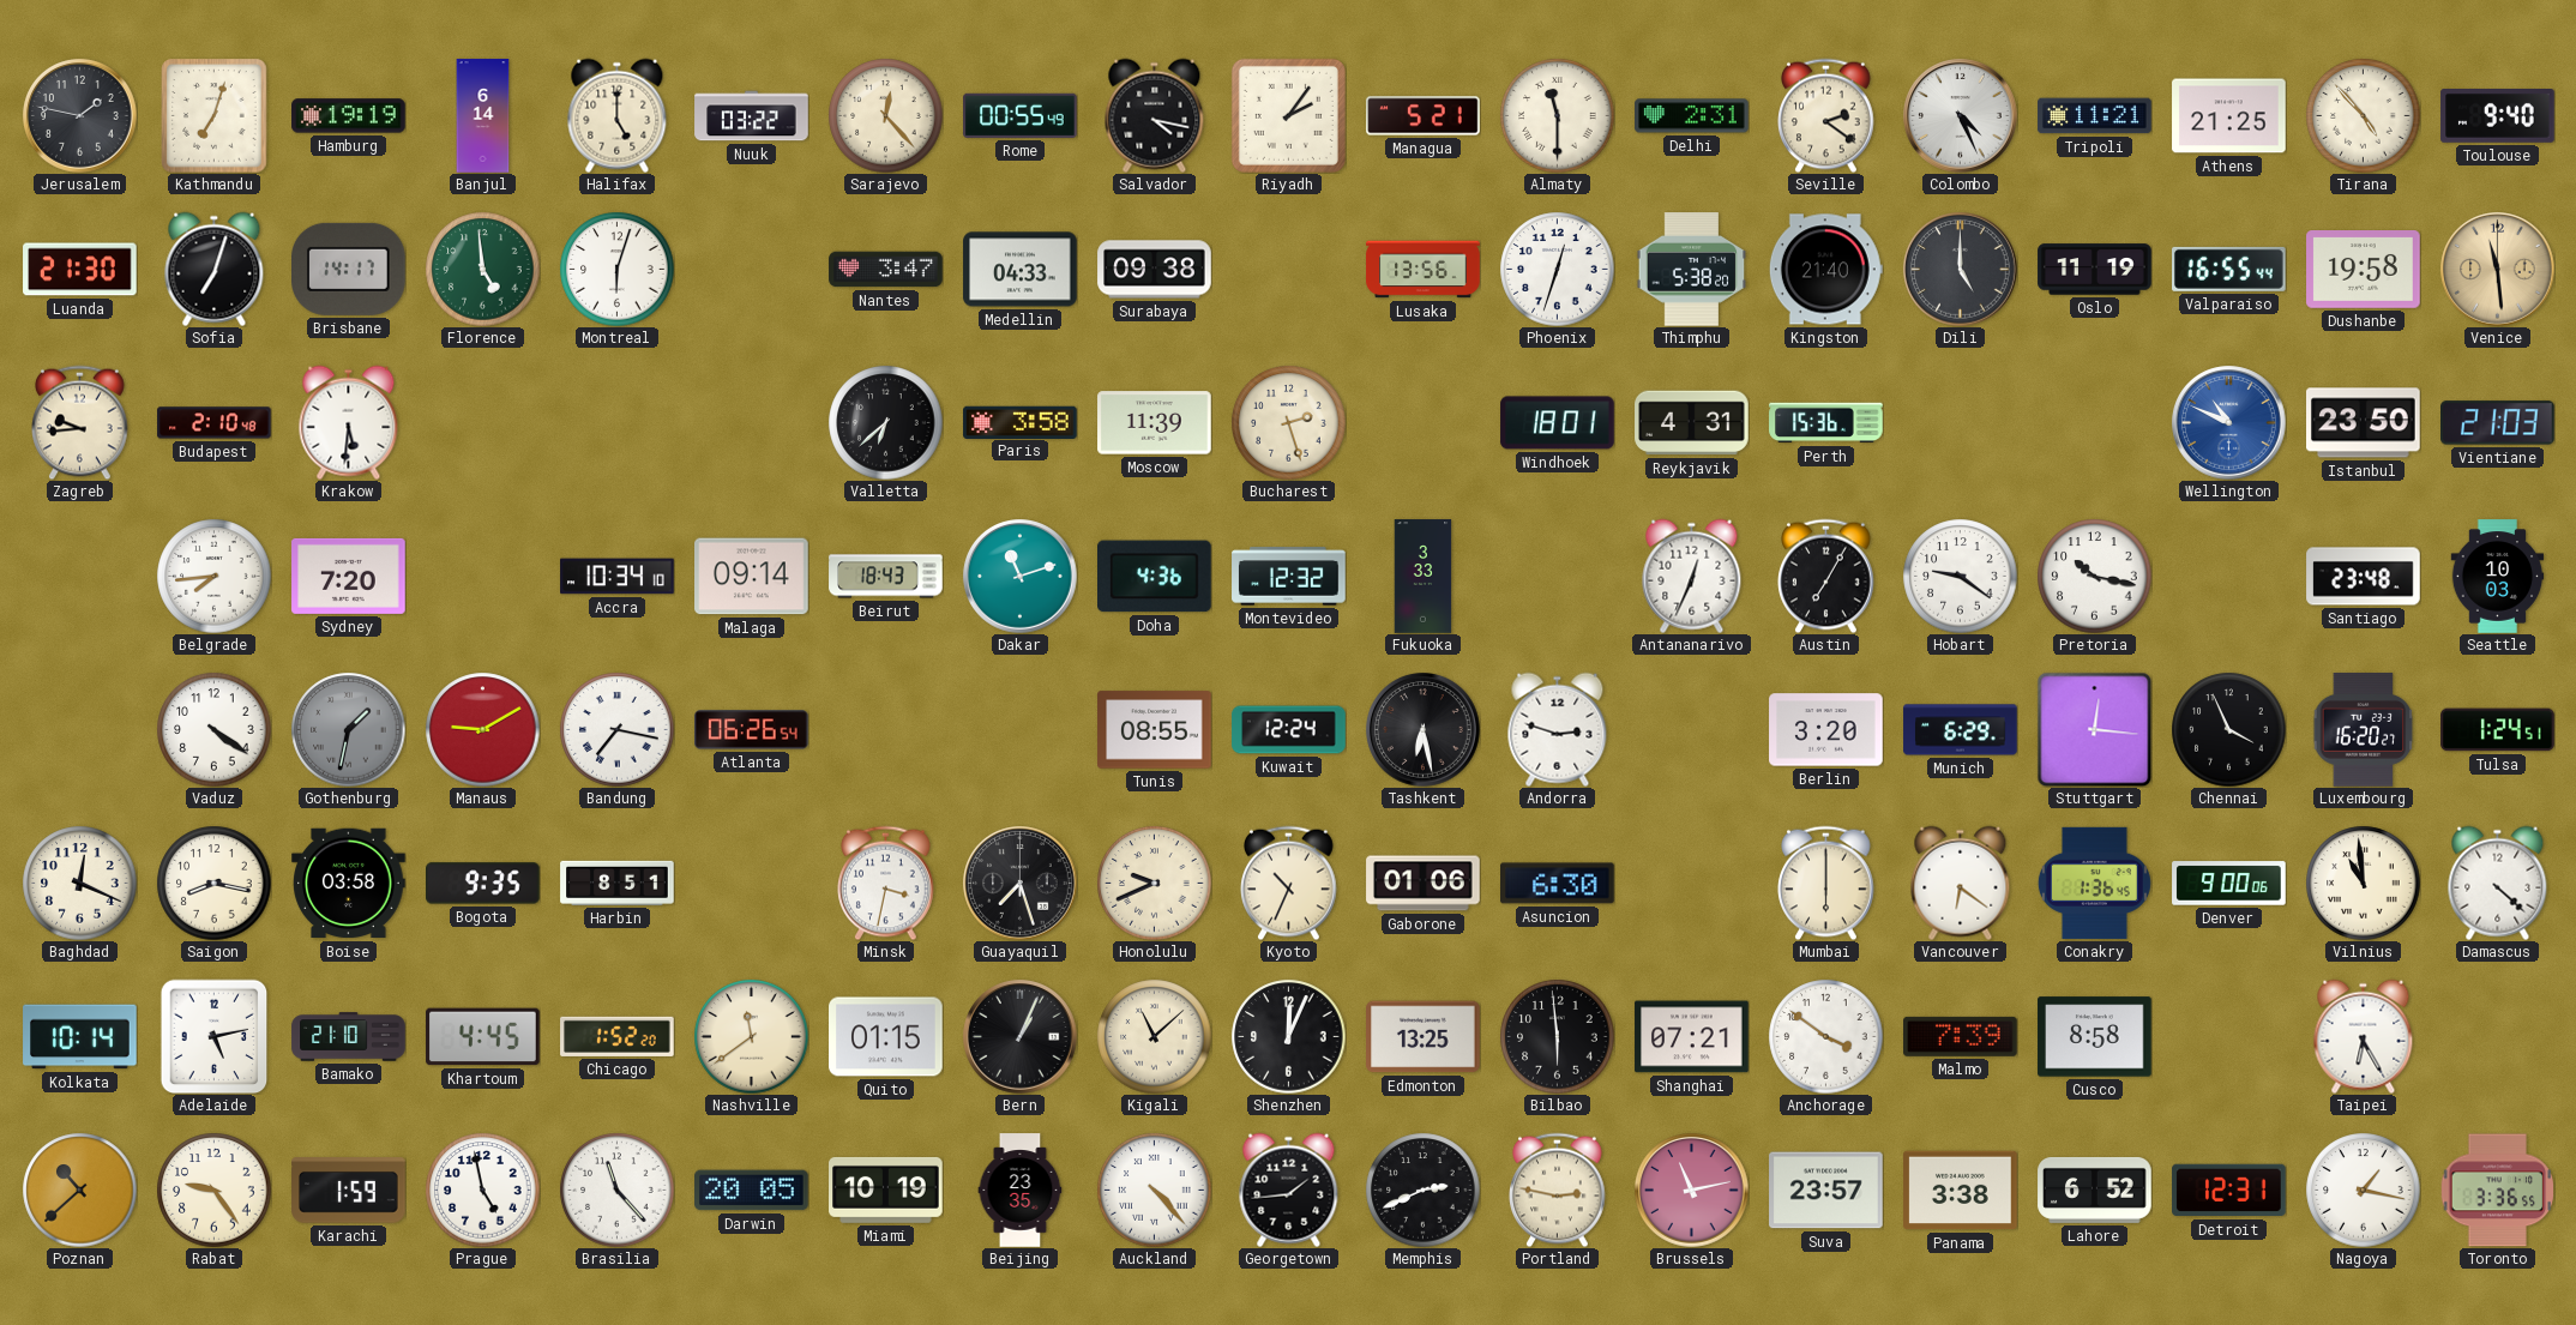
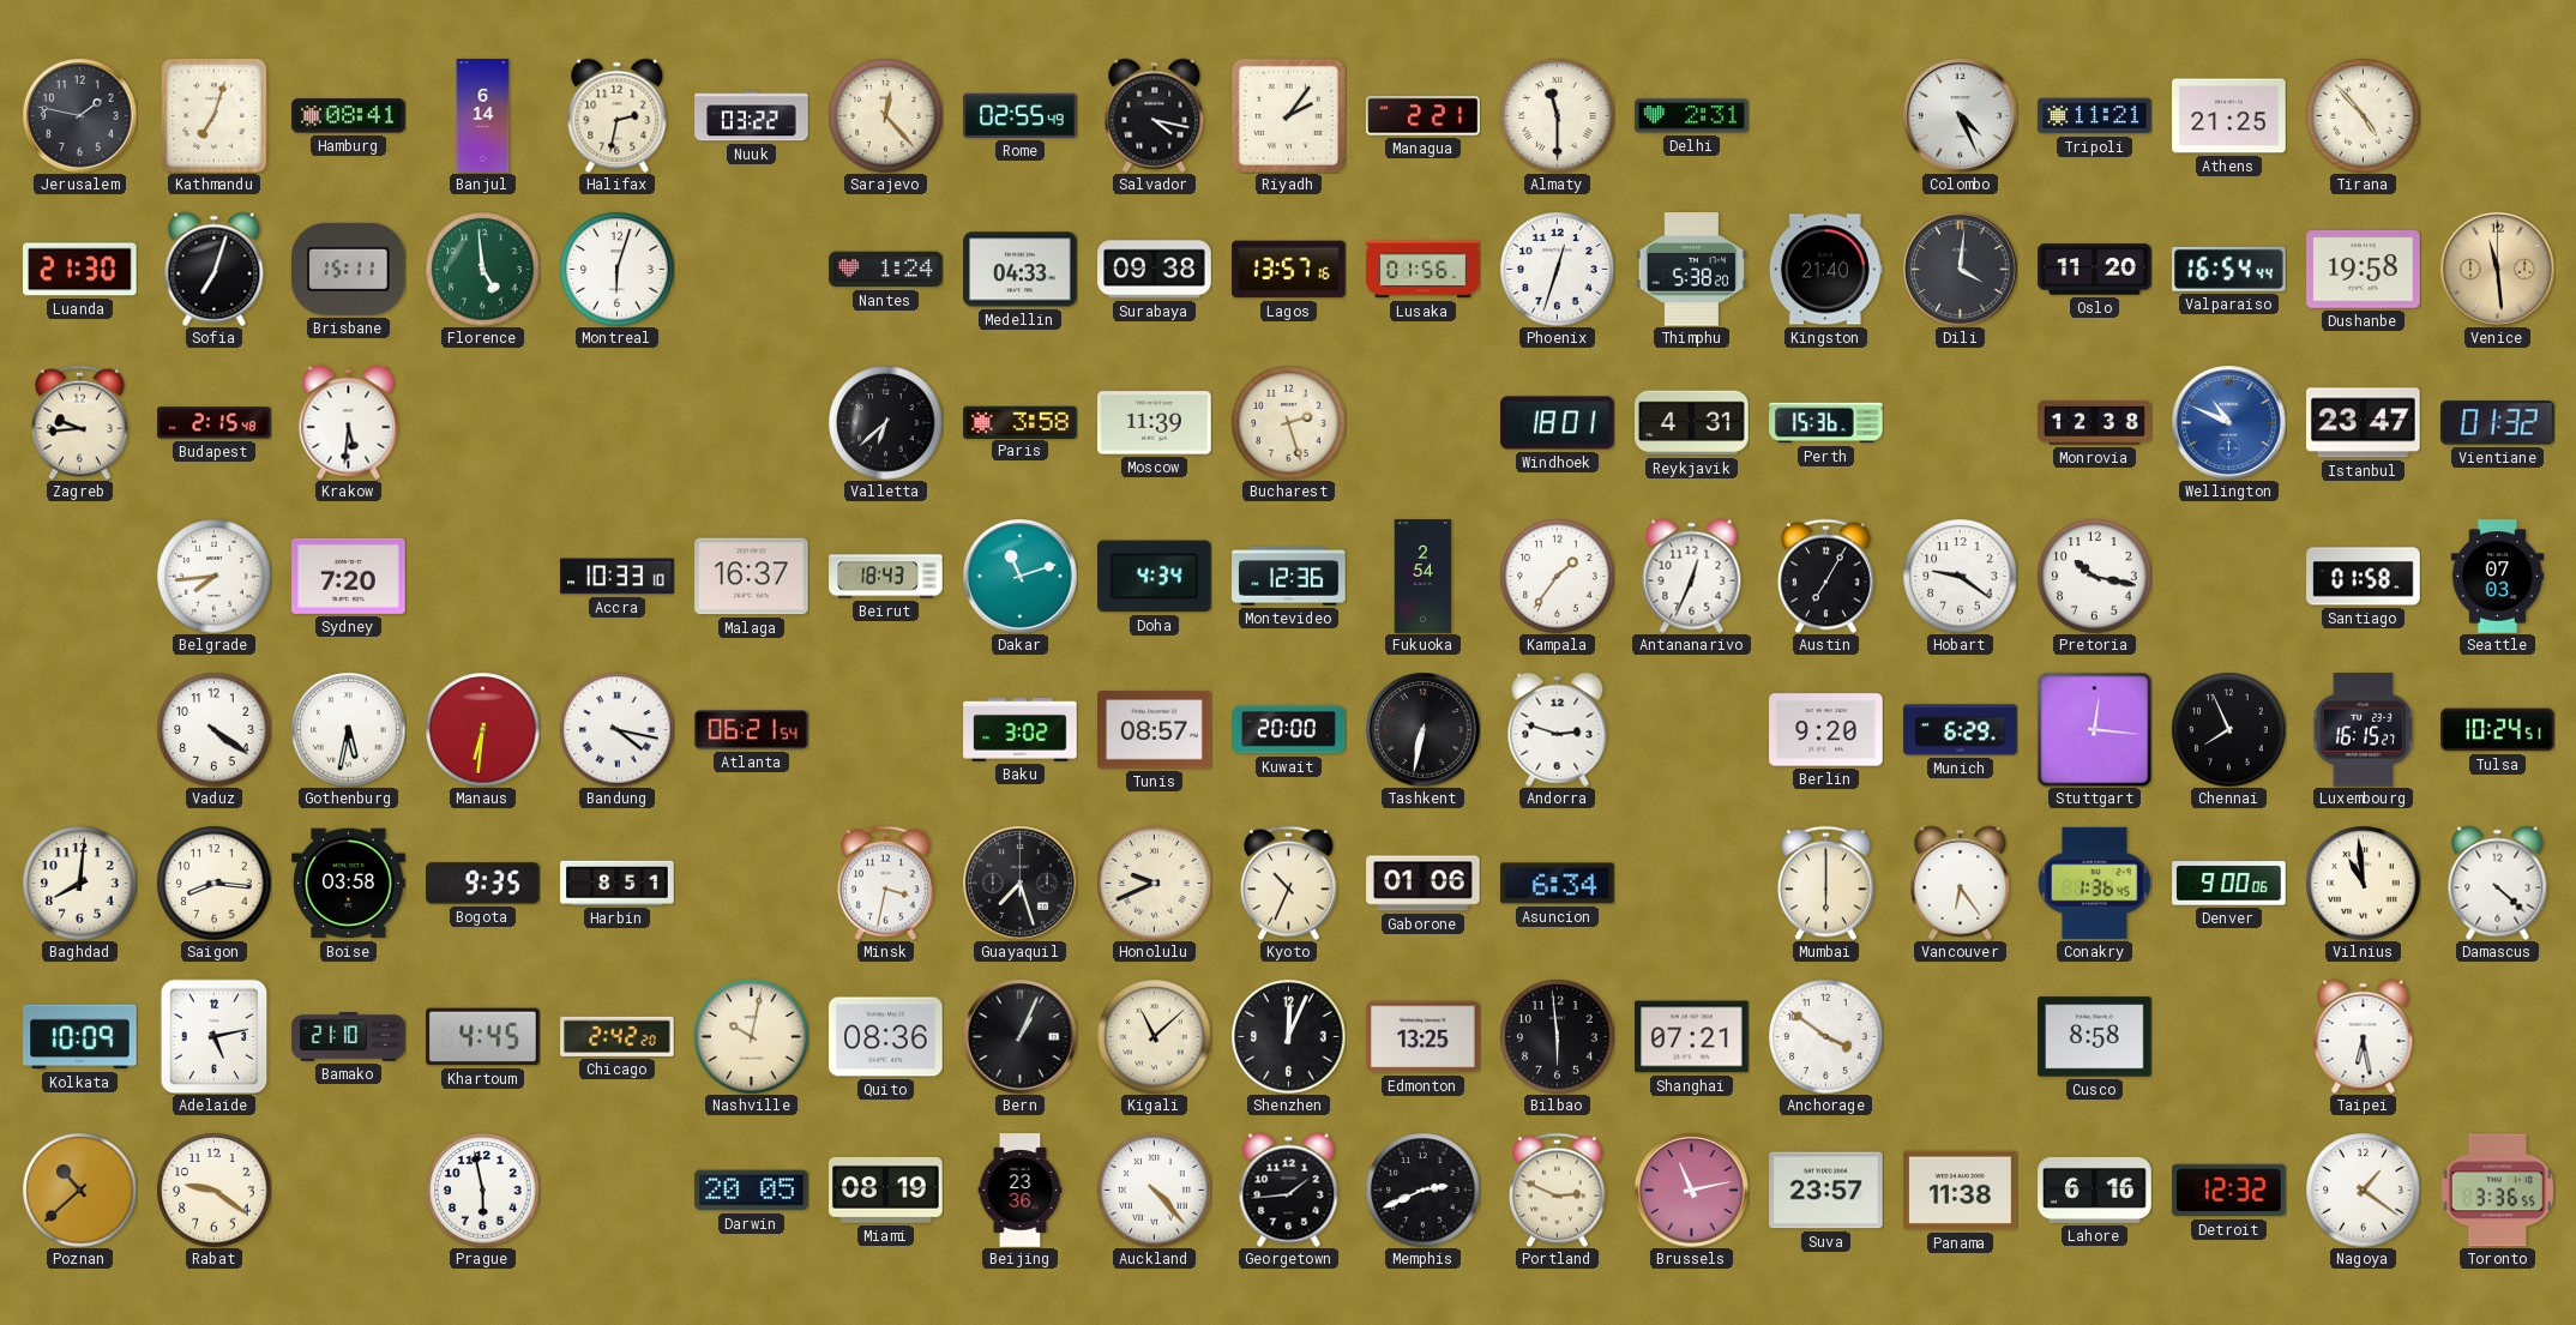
Hamburg: 19:19 -> 08:41 (349, 116)
Halifax: 5:00 -> 2:32 (618, 115)
Rome: 00:55 -> 02:55 (1021, 115)
Managua: 5:21 -> 2:21 (1424, 116)
Seville: 2:21 -> none (1826, 115)
Toulouse: 9:40 -> none (2498, 116)
Brisbane: 14:17 -> 15:11 (349, 269)
Nantes: 3:47 -> 1:24 (886, 270)
Lagos: none -> 13:57 (1289, 270)
Lusaka: 13:56 -> 01:56 (1424, 270)
Dili: 5:00 -> 4:01 (1961, 270)
Oslo: 11:19 -> 11:20 (2095, 270)
Valparaiso: 16:55 -> 16:54 (2229, 269)
Budapest: 2:10 -> 2:15 (215, 423)
Monrovia: none -> 12:38 (2095, 422)
Istanbul: 23:50 -> 23:47 (2364, 423)
Vientiane: 21:03 -> 01:32 (2498, 423)
Accra: 10:34 -> 10:33 (618, 577)
Malaga: 09:14 -> 16:37 (752, 577)
Doha: 4:36 -> 4:34 (1155, 577)
Montevideo: 12:32 -> 12:36 (1289, 577)
Fukuoka: 3:33 -> 2:54 (1424, 577)
Kampala: none -> 1:36 (1557, 576)
Santiago: 23:48 -> 01:58 (2364, 577)
Seattle: 10:03 -> 07:03 (2498, 577)
Gothenburg: 1:32 -> 5:32 (348, 729)
Gothenburg dial: grey -> white (348, 729)
Manaus: 9:10 -> 6:31 (482, 729)
Bandung: 7:17 -> 4:17 (616, 729)
Atlanta: 06:26 -> 06:21 (752, 730)
Baku: none -> 3:02 (1021, 730)
Tunis: 08:55 -> 08:57 (1155, 730)
Kuwait: 12:24 -> 20:00 (1289, 730)
Tashkent: 6:28 -> 6:32 (1424, 730)
Berlin: 3:20 -> 9:20 (1826, 730)
Chennai: 3:56 -> 7:56 (2228, 729)
Luxembourg: 16:20 -> 16:15 (2364, 730)
Tulsa: 1:24 -> 10:24 (2498, 730)
Baghdad: 12:19 -> 8:01 (79, 883)
Saigon: 8:17 -> 8:16 (213, 883)
Asuncion: 6:30 -> 6:34 (1558, 884)
Vancouver: 6:21 -> 6:24 (1961, 883)
Kolkata: 10:14 -> 10:09 (80, 1037)
Chicago: 1:52 -> 2:42 (618, 1036)
Nashville: 11:39 -> 10:02 (751, 1036)
Quito: 01:15 -> 08:36 (886, 1037)
Malmo: 7:39 -> none (1961, 1036)
Taipei: 6:25 -> 6:28 (2364, 1036)
Rabat: 9:24 -> 9:21 (213, 1190)
Karachi: 1:59 -> none (349, 1191)
Prague: 4:58 -> 5:58 (482, 1190)
Brasilia: 11:23 -> none (616, 1190)
Miami: 10:19 -> 08:19 (886, 1190)
Beijing: 23:35 -> 23:36 (1021, 1191)
Portland: 2:47 -> 2:49 (1558, 1190)
Panama: 3:38 -> 11:38 (1961, 1191)
Lahore: 6:52 -> 6:16 (2095, 1190)
Detroit: 12:31 -> 12:32 (2229, 1191)
Nagoya: 1:17 -> 1:21 (2363, 1190)
